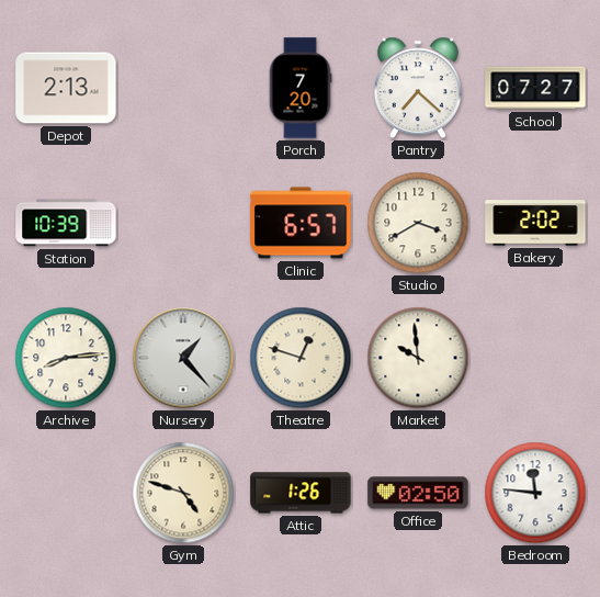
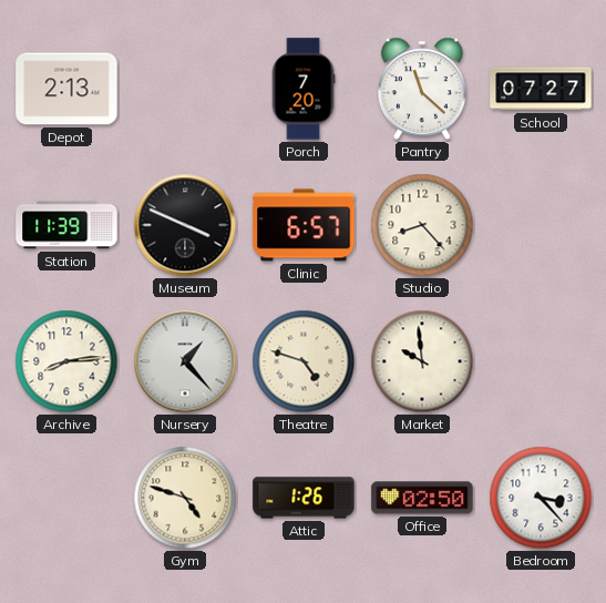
Pantry: 7:22 -> 11:22 (422, 89)
Station: 10:39 -> 11:39 (66, 225)
Museum: none -> 3:49 (185, 225)
Studio: 3:40 -> 8:23 (422, 225)
Bakery: 2:02 -> none (535, 223)
Theatre: 12:48 -> 4:48 (304, 361)
Bedroom: 11:46 -> 3:23 (541, 498)
